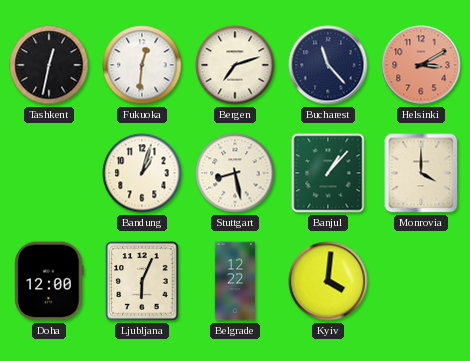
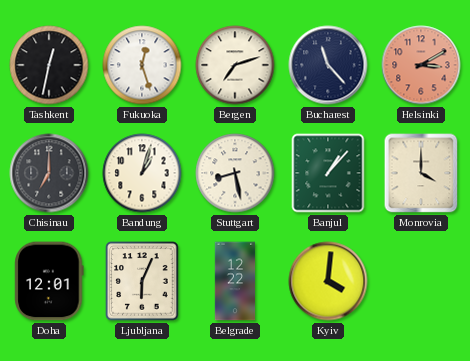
Fukuoka: 12:31 -> 12:27 (142, 65)
Chisinau: none -> 7:00 (49, 173)
Doha: 12:00 -> 12:01 (49, 281)
